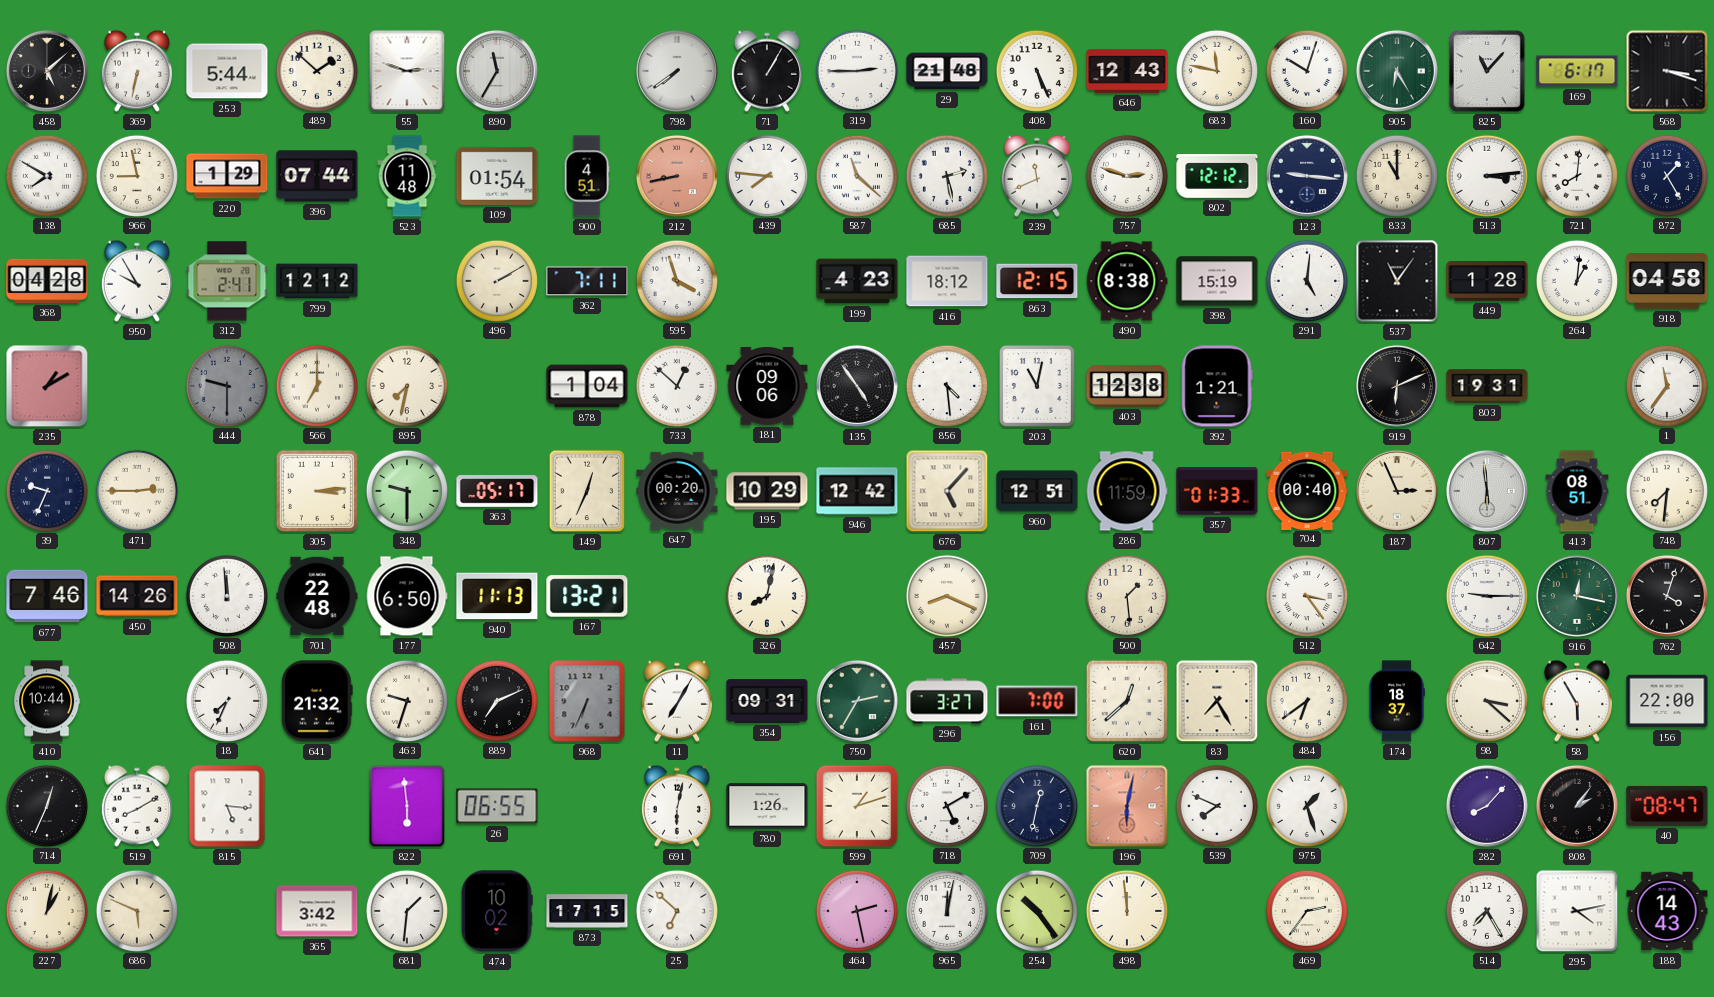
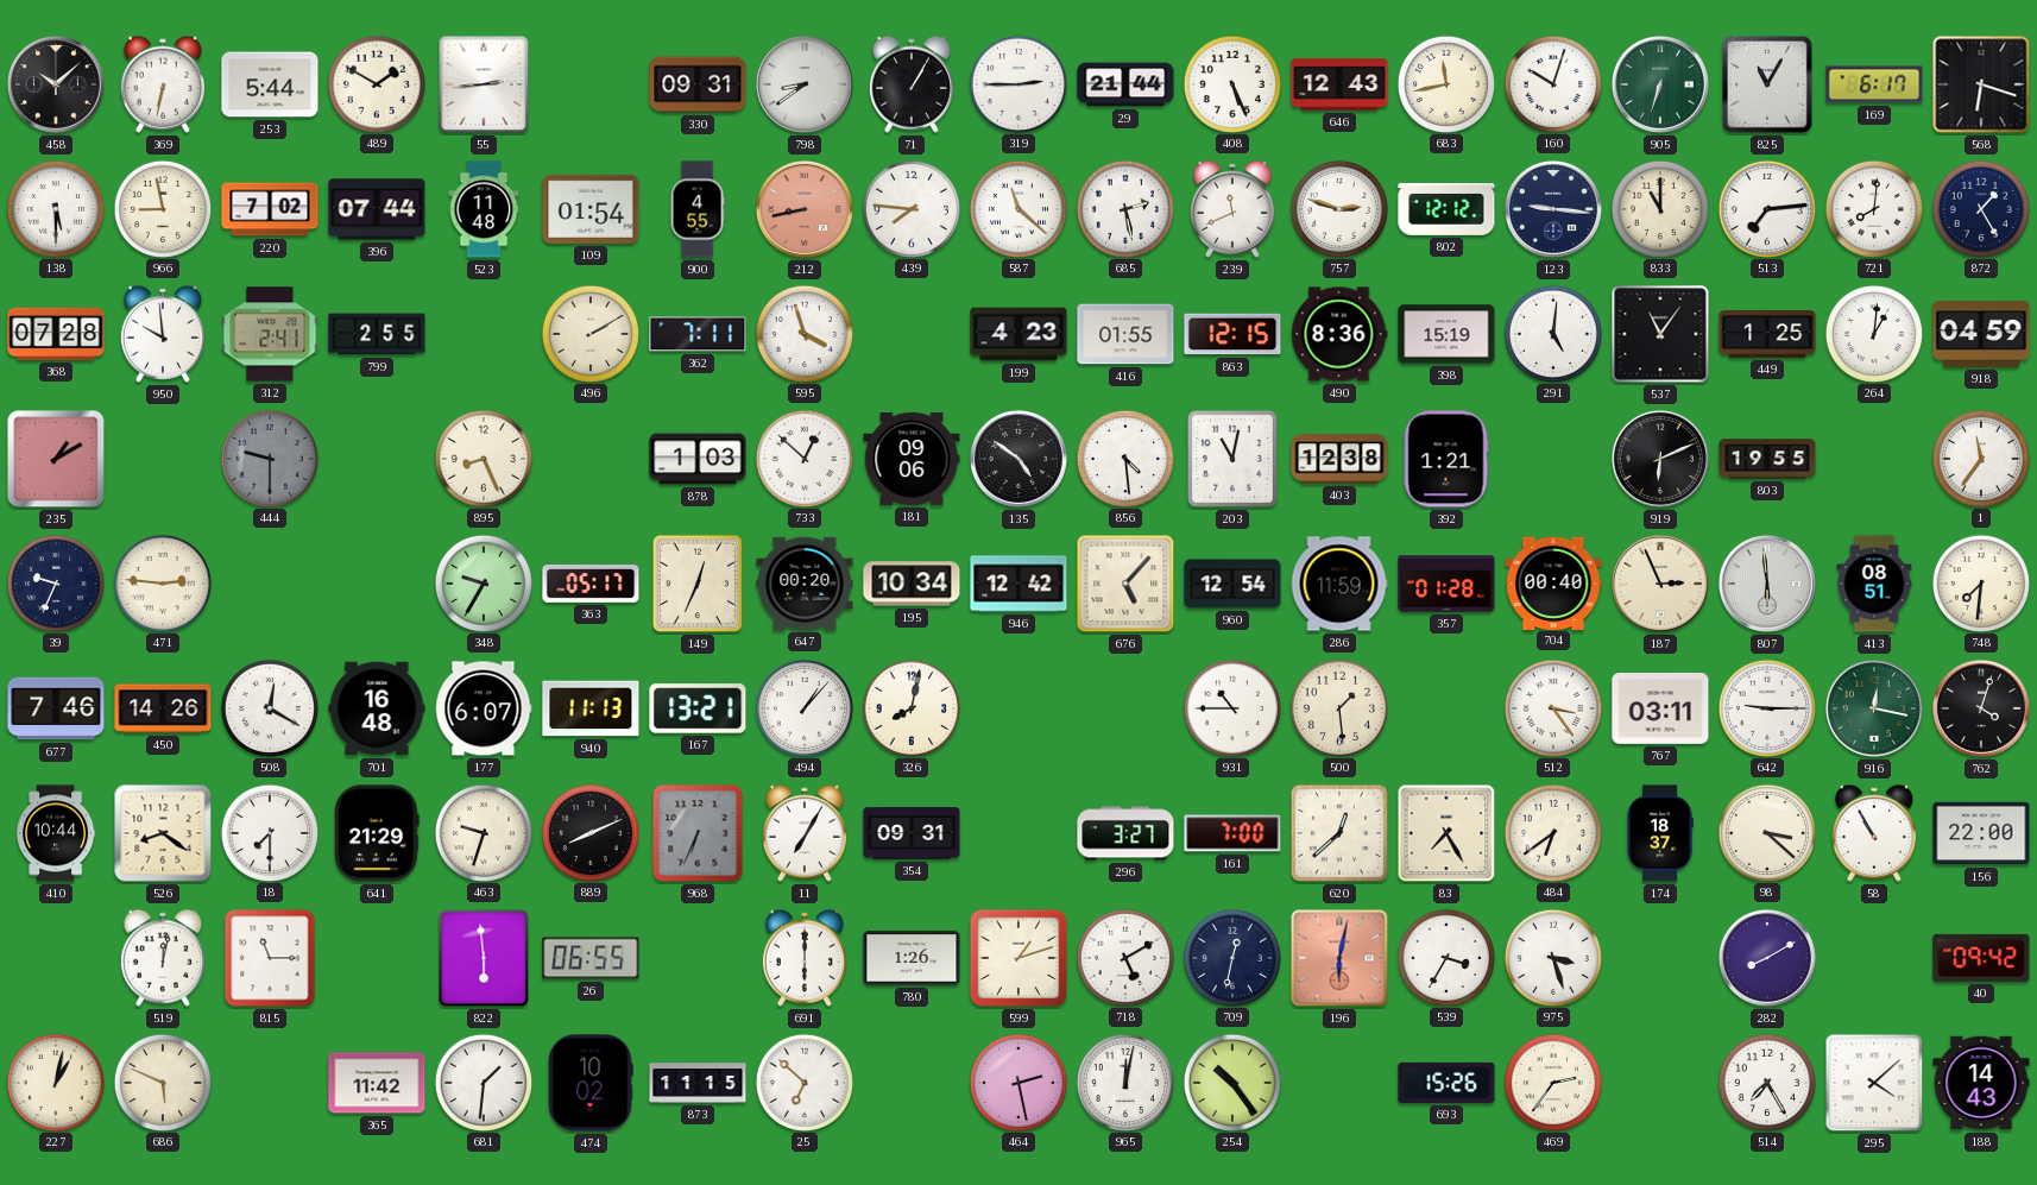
458: 5:08 -> 10:08 (56, 84)
489: 1:52 -> 1:50 (376, 83)
55: 2:48 -> 2:44 (484, 84)
890: 11:35 -> none (497, 71)
330: none -> 09:31 (698, 84)
798: 7:39 -> 8:39 (805, 84)
29: 21:48 -> 21:44 (1125, 84)
683: 11:47 -> 11:43 (1445, 83)
905: 6:25 -> 6:33 (1660, 84)
825: 11:07 -> 11:05 (1768, 86)
568: 3:18 -> 6:18 (1981, 84)
138: 7:50 -> 5:30 (55, 208)
220: 1:29 -> 7:02 (270, 209)
900: 4:51 -> 4:55 (698, 209)
513: 3:14 -> 7:14 (1766, 208)
368: 04:28 -> 07:28 (56, 334)
950: 9:55 -> 9:59 (163, 334)
799: 12:12 -> 2:55 (377, 334)
416: 18:12 -> 01:55 (1125, 334)
490: 8:38 -> 8:36 (1339, 334)
449: 1:28 -> 1:25 (1767, 334)
918: 04:58 -> 04:59 (1981, 335)
566: 7:00 -> none (316, 385)
895: 7:32 -> 8:26 (483, 458)
878: 1:04 -> 1:03 (698, 459)
135: 4:54 -> 4:51 (1019, 459)
803: 19:31 -> 19:55 (1767, 459)
471: 2:45 -> 2:46 (162, 582)
305: 3:14 -> none (317, 491)
348: 9:30 -> 9:35 (483, 582)
195: 10:29 -> 10:34 (912, 584)
960: 12:51 -> 12:54 (1232, 584)
357: 01:33 -> 01:28 (1446, 584)
508: 11:59 -> 12:20 (269, 707)
701: 22:48 -> 16:48 (377, 708)
177: 6:50 -> 6:07 (484, 708)
494: none -> 1:07 (803, 707)
457: 8:19 -> none (946, 595)
931: none -> 10:45 (1231, 707)
767: none -> 03:11 (1660, 710)
526: none -> 8:21 (163, 833)
18: 7:34 -> 7:30 (269, 832)
641: 21:32 -> 21:29 (377, 833)
889: 7:11 -> 8:11 (589, 832)
750: 2:35 -> none (857, 701)
58: 5:55 -> 10:55 (1874, 833)
714: 12:34 -> none (46, 805)
519: 8:10 -> 12:02 (163, 958)
815: 5:16 -> 11:15 (270, 958)
691: 6:02 -> 6:00 (805, 958)
539: 7:49 -> 3:35 (1445, 957)
975: 1:27 -> 3:27 (1552, 957)
282: 8:07 -> 8:10 (1767, 958)
808: 2:06 -> none (1577, 806)
40: 08:47 -> 09:42 (1981, 958)
365: 3:42 -> 11:42 (377, 1083)
873: 17:15 -> 11:15 (698, 1083)
498: 11:59 -> none (1126, 910)
693: none -> 15:26 (1446, 1083)
295: 4:13 -> 4:08 (1874, 1083)
